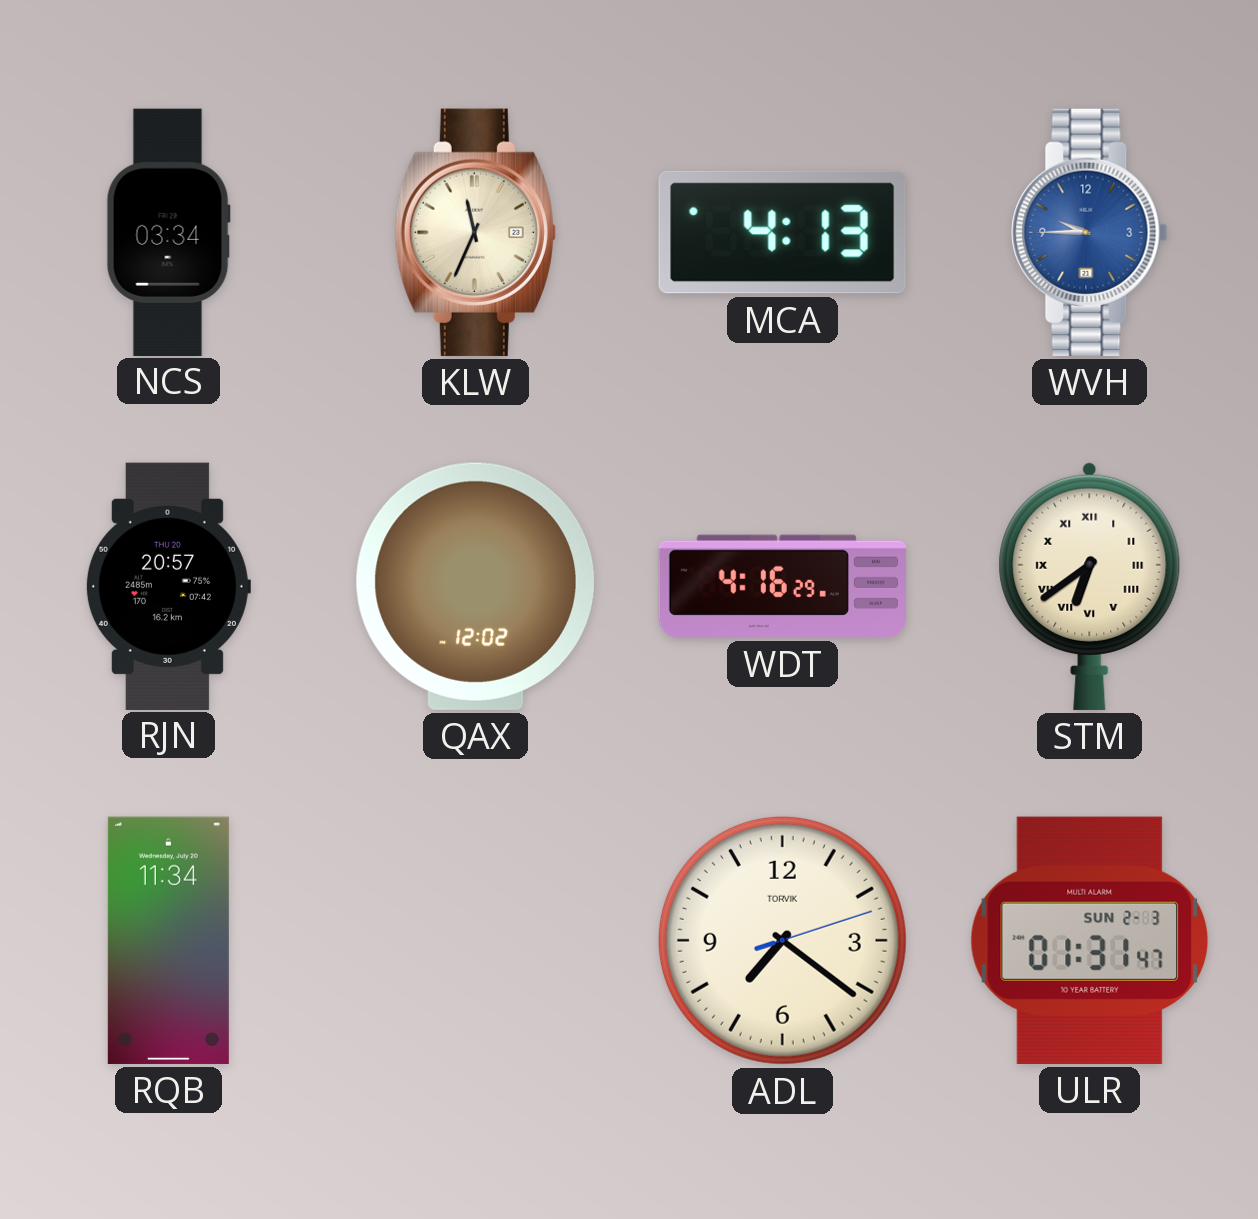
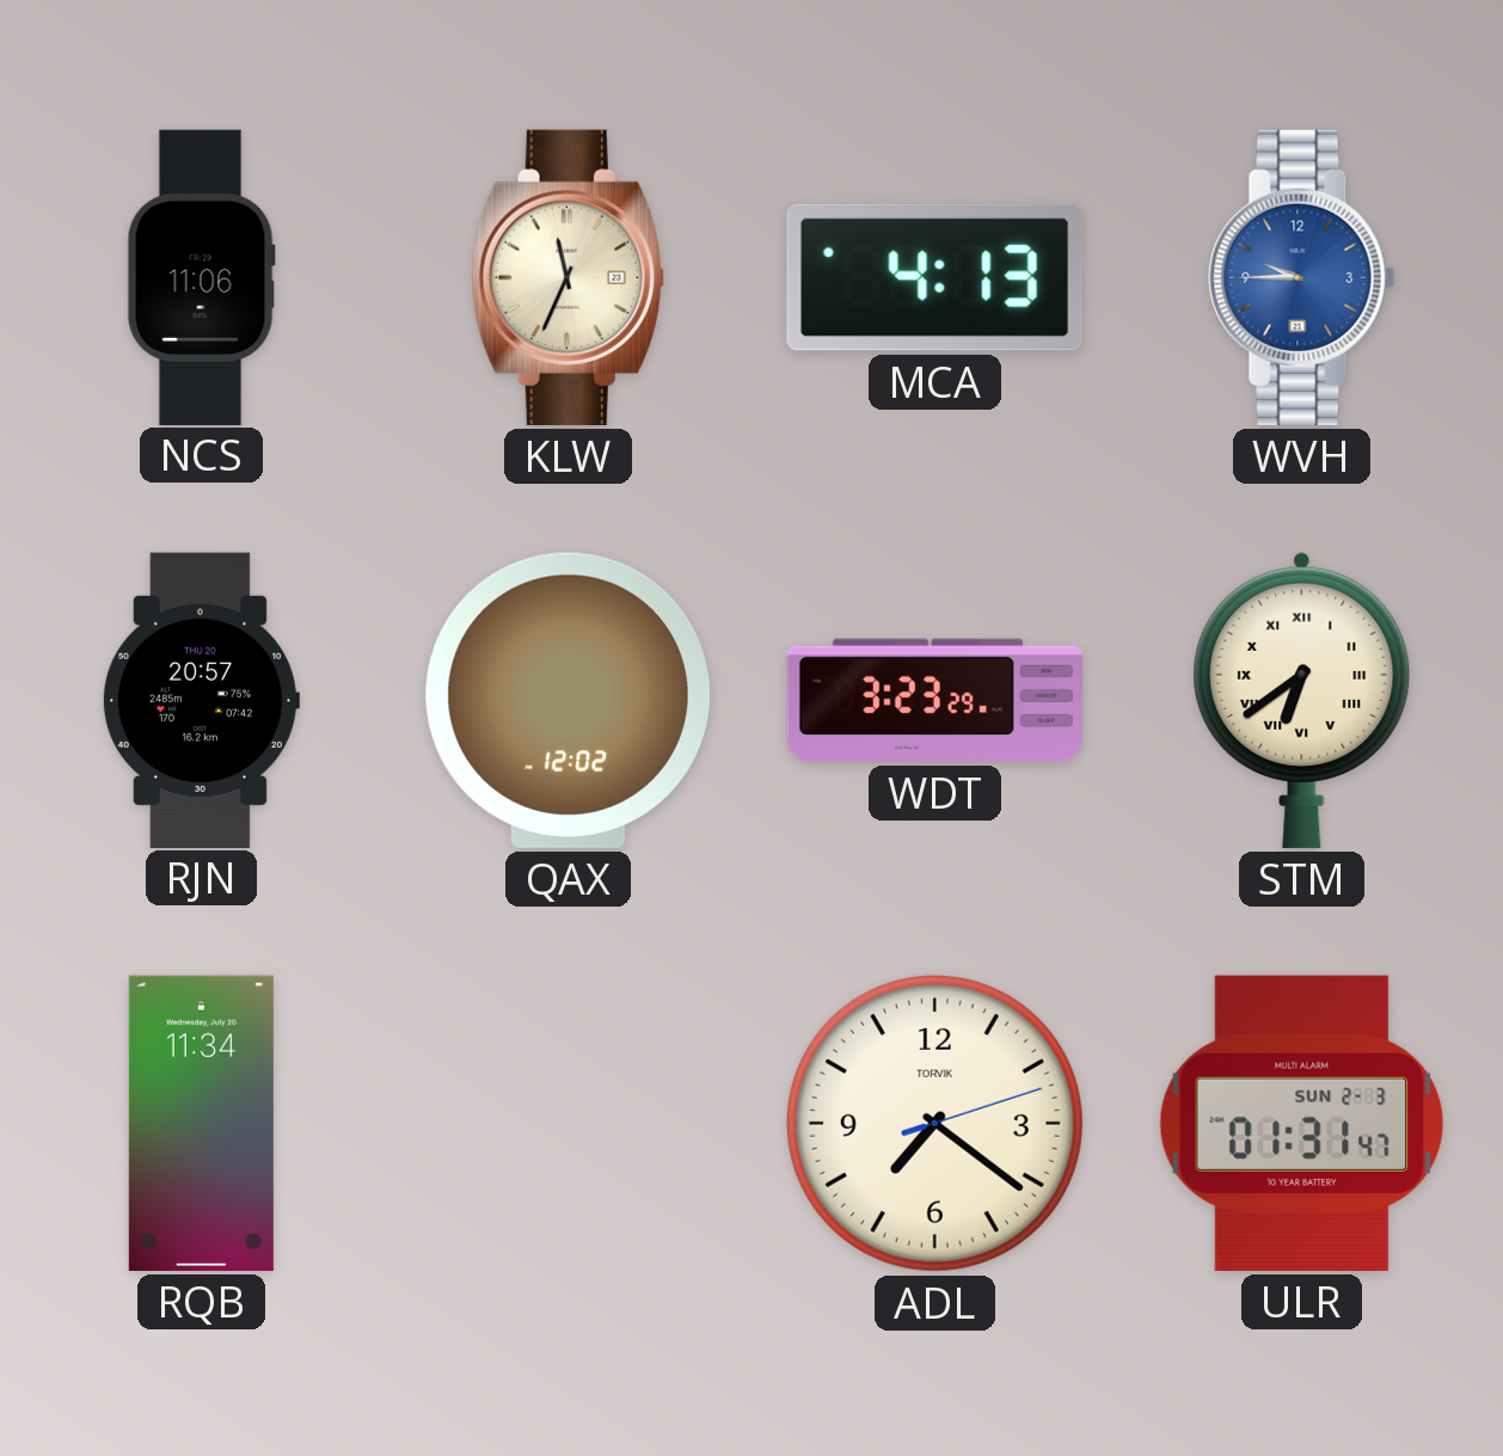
NCS: 03:34 -> 11:06 (201, 277)
WDT: 4:16 -> 3:23 (934, 700)
